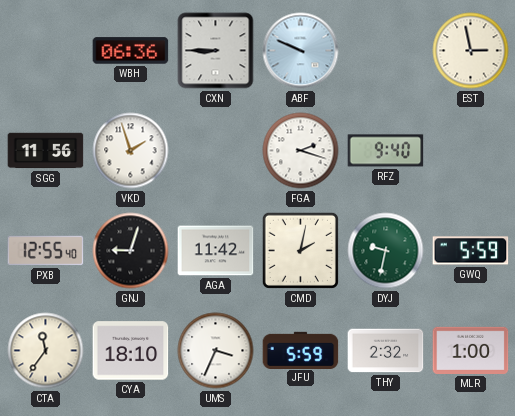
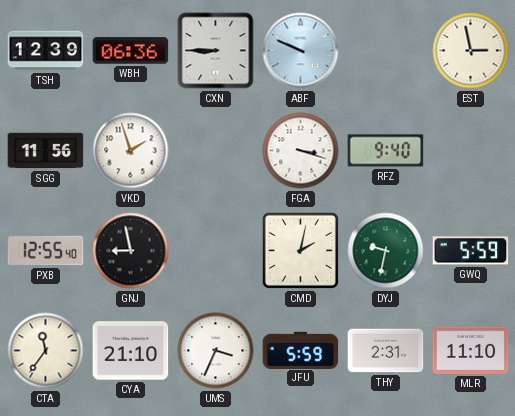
TSH: none -> 12:39 (46, 51)
FGA: 2:18 -> 3:18 (301, 151)
GNJ: 9:03 -> 8:58 (131, 251)
AGA: 11:42 -> none (216, 251)
CYA: 18:10 -> 21:10 (131, 351)
THY: 2:32 -> 2:31 (386, 351)
MLR: 1:00 -> 11:10 (471, 350)
